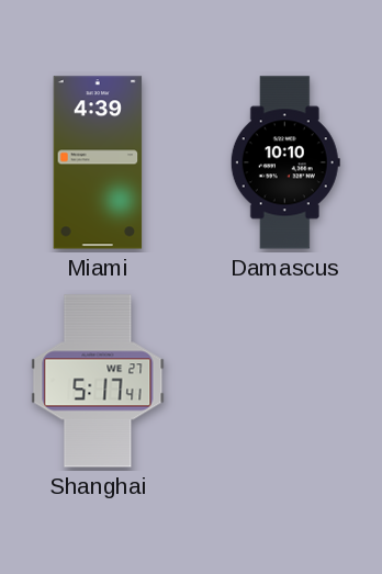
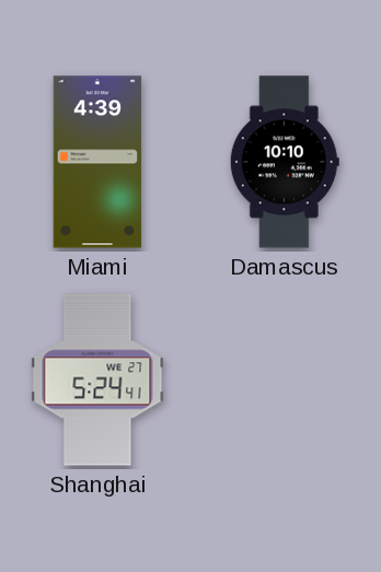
Shanghai: 5:17 -> 5:24 (97, 380)
